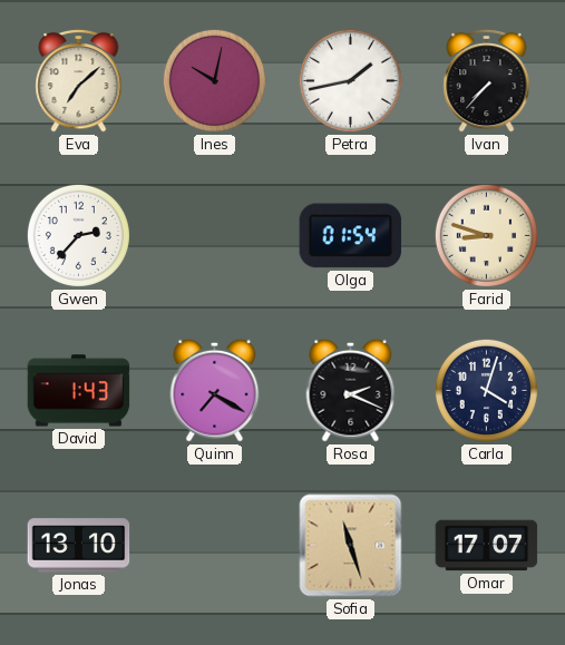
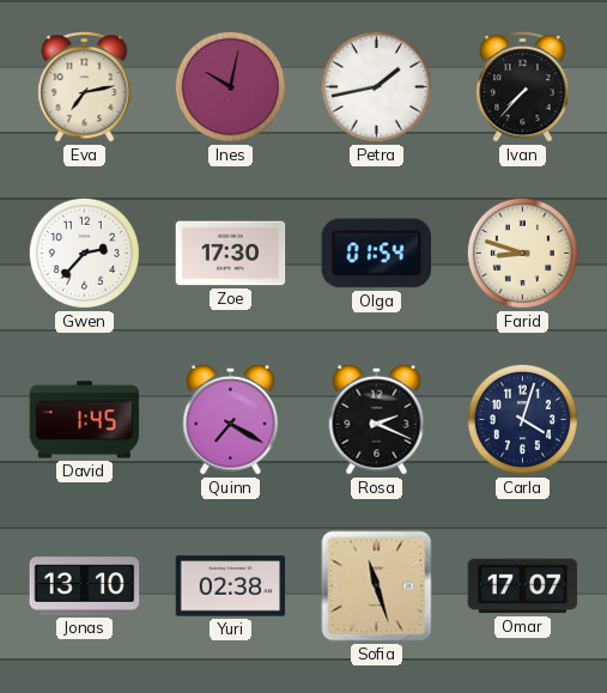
Eva: 7:08 -> 7:13 (85, 86)
Zoe: none -> 17:30 (231, 254)
David: 1:43 -> 1:45 (85, 420)
Yuri: none -> 02:38 (231, 586)
